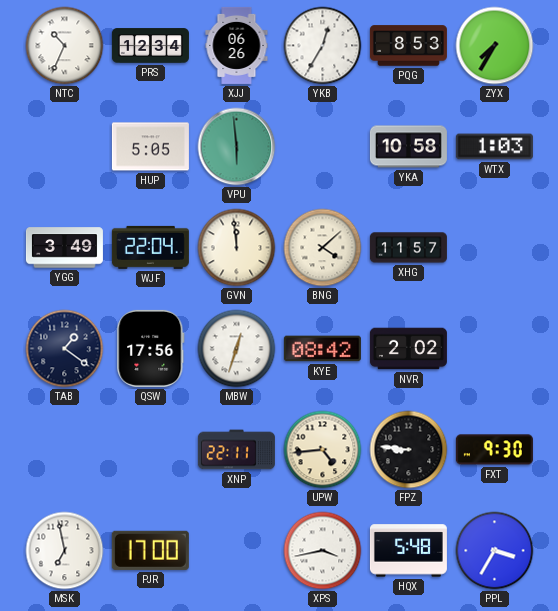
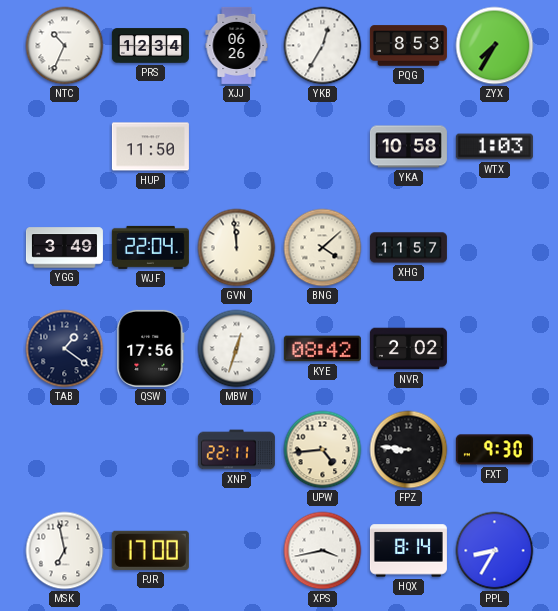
HUP: 5:05 -> 11:50 (150, 147)
VPU: 5:59 -> none (237, 147)
HQX: 5:48 -> 8:14 (408, 551)
PPL: 3:35 -> 8:35 (495, 551)
